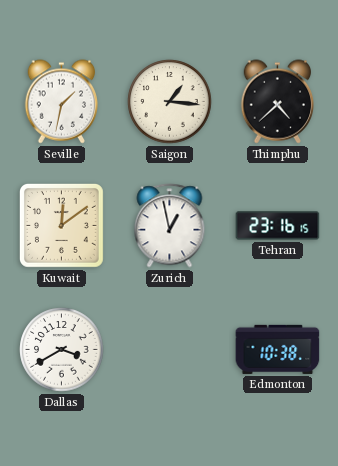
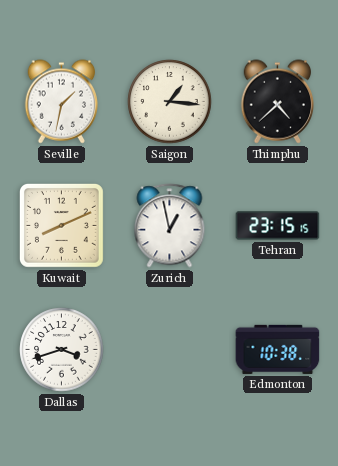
Kuwait: 12:09 -> 8:11 (61, 225)
Tehran: 23:16 -> 23:15 (278, 226)
Dallas: 3:40 -> 3:42 (62, 350)
